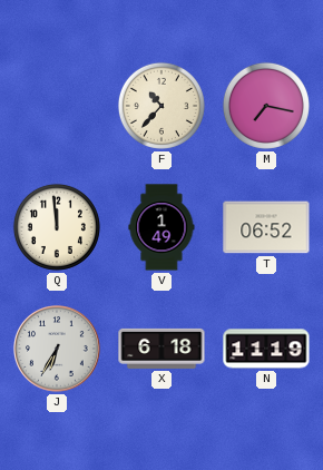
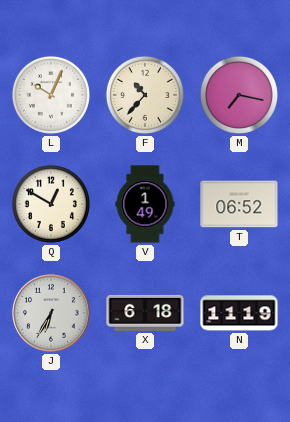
L: none -> 10:04 (51, 95)
Q: 11:59 -> 12:50 (51, 204)
